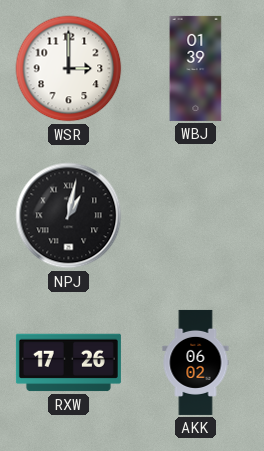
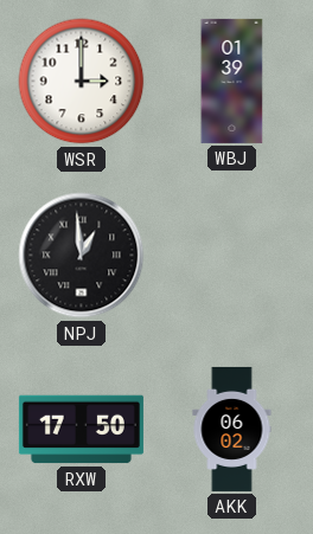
NPJ: 1:02 -> 12:59 (82, 256)
RXW: 17:26 -> 17:50 (81, 430)
